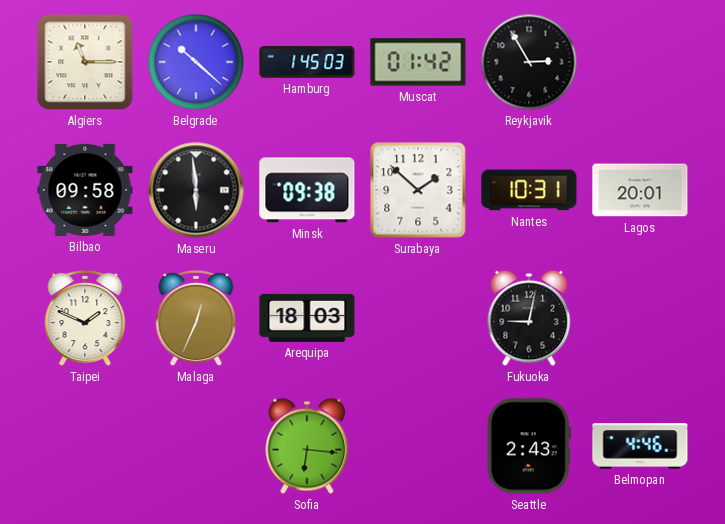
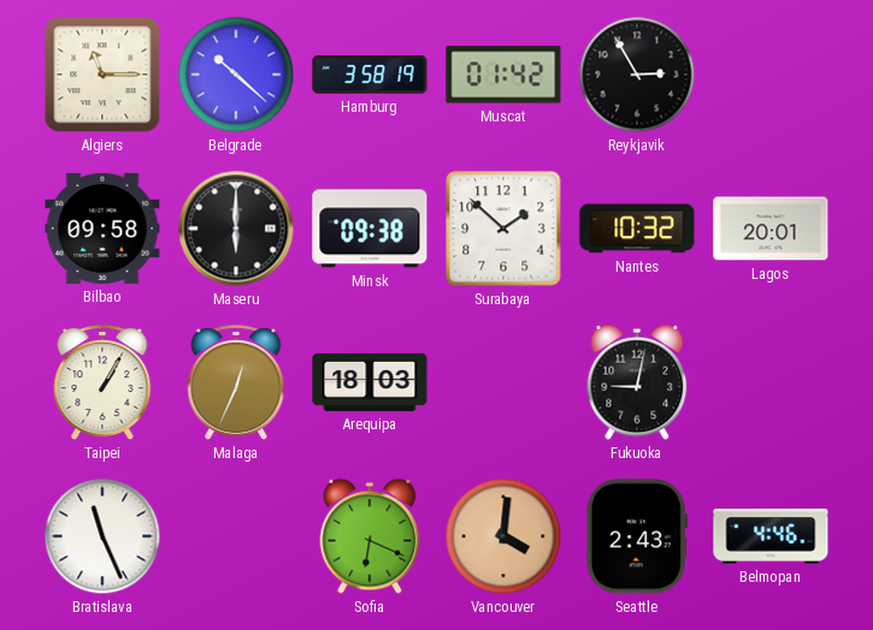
Hamburg: 1:45 -> 3:58 (370, 75)
Maseru: 5:59 -> 6:00 (236, 228)
Nantes: 10:31 -> 10:32 (637, 228)
Taipei: 1:49 -> 1:05 (102, 382)
Bratislava: none -> 11:26 (102, 536)
Sofia: 6:16 -> 6:19 (370, 536)
Vancouver: none -> 4:01 (503, 536)
